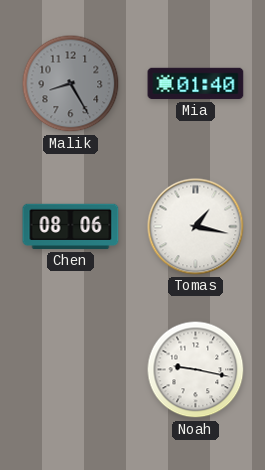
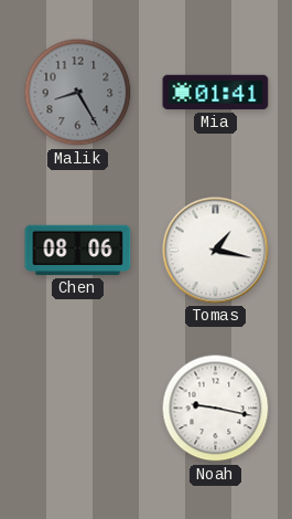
Mia: 01:40 -> 01:41 (216, 93)
